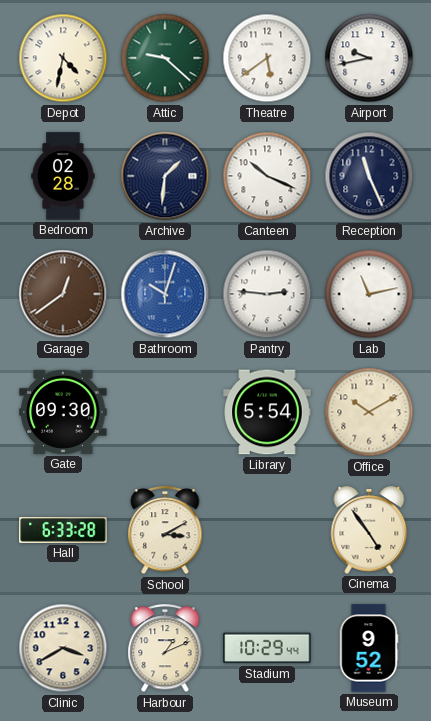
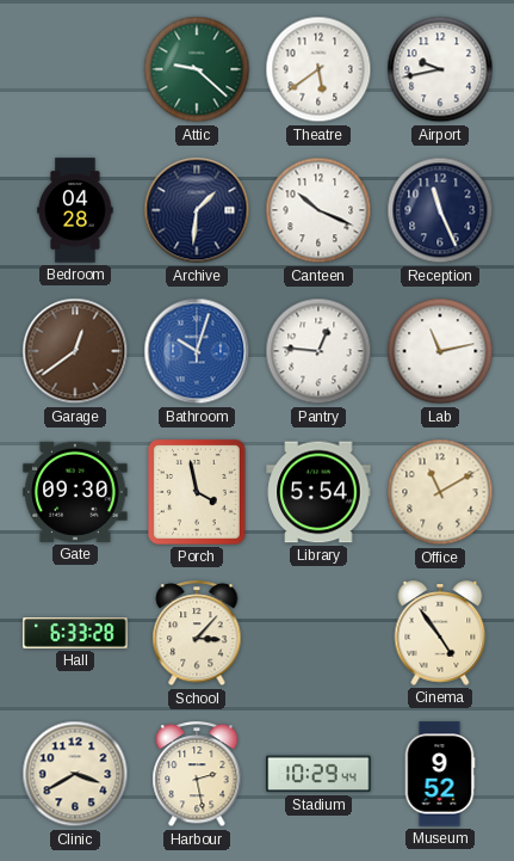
Depot: 4:32 -> none (63, 58)
Bedroom: 02:28 -> 04:28 (75, 210)
Pantry: 2:46 -> 12:46 (318, 351)
Porch: none -> 3:58 (198, 493)
Office: 10:10 -> 11:10 (440, 492)
School: 3:10 -> 3:07 (197, 634)
Harbour: 1:11 -> 2:28 (197, 775)
